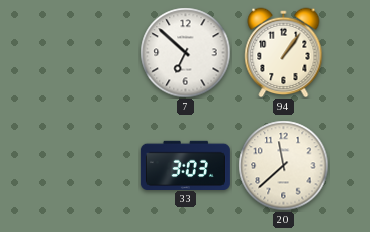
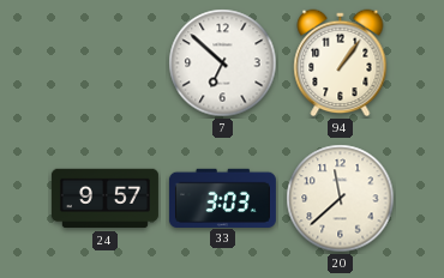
24: none -> 9:57 (104, 199)
